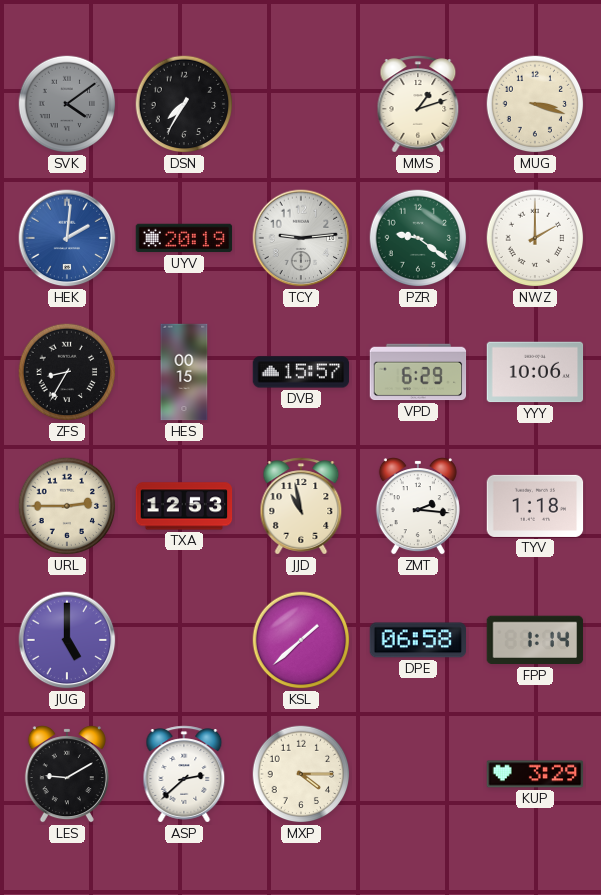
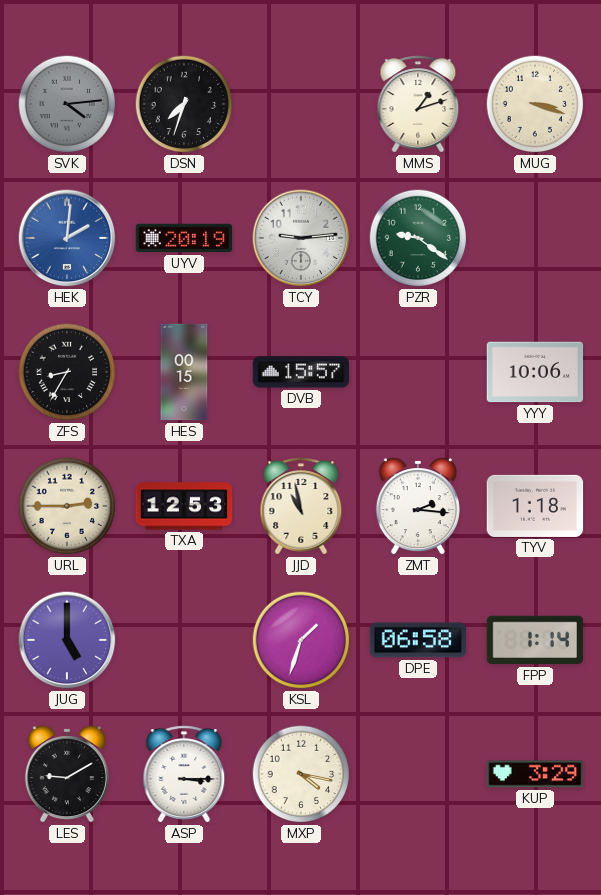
SVK: 4:09 -> 4:14 (67, 104)
DSN: 7:35 -> 7:33 (184, 104)
NWZ: 2:00 -> none (535, 238)
VPD: 6:29 -> none (418, 372)
KSL: 1:38 -> 1:33 (301, 640)
ASP: 2:38 -> 3:15 (184, 774)
MXP: 4:15 -> 4:17 (301, 774)
